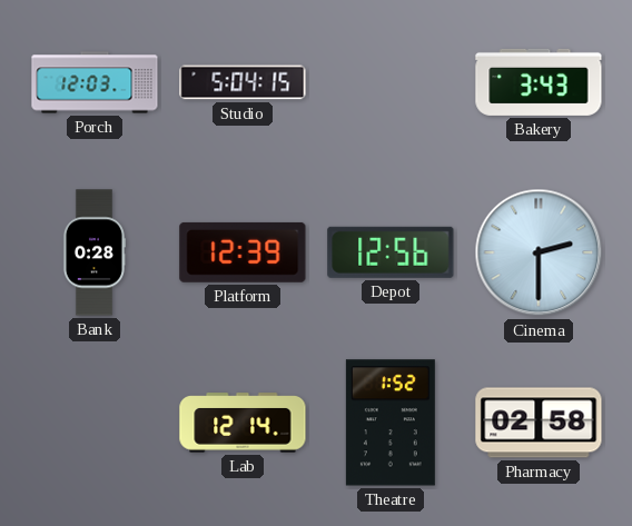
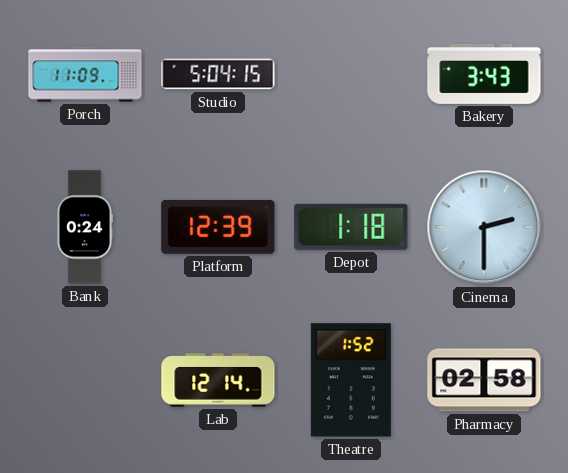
Porch: 12:03 -> 11:09 (85, 74)
Bank: 0:28 -> 0:24 (84, 227)
Depot: 12:56 -> 1:18 (351, 227)
